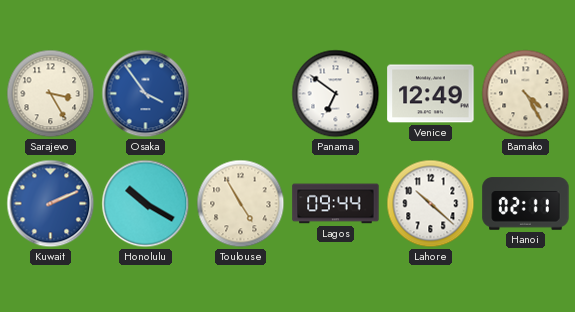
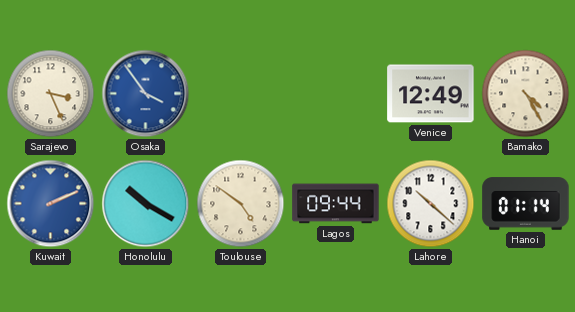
Sarajevo: 3:25 -> 3:26 (51, 94)
Panama: 6:51 -> none (336, 94)
Toulouse: 4:55 -> 4:51 (241, 204)
Hanoi: 02:11 -> 01:14 (526, 204)
